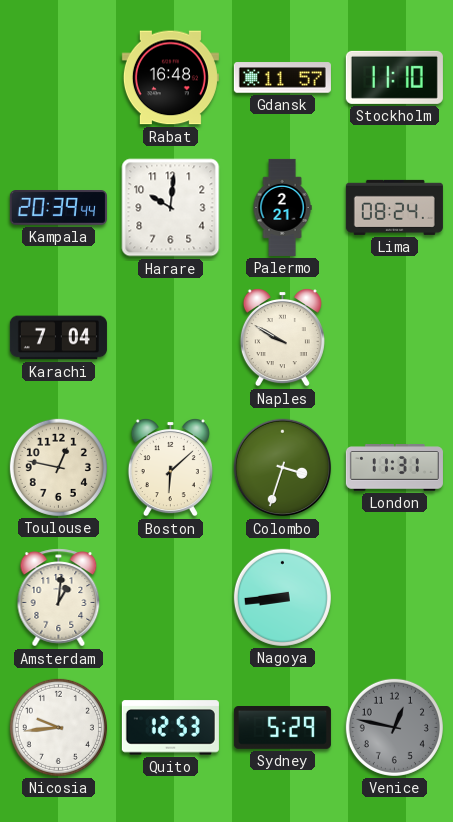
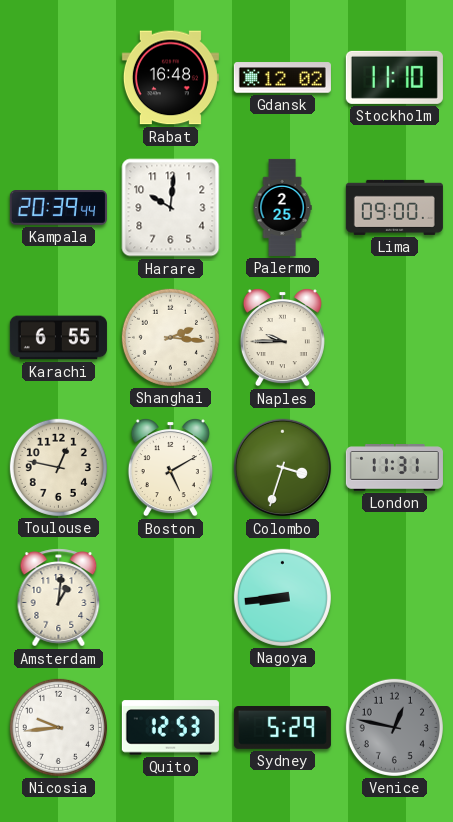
Gdansk: 11:57 -> 12:02 (282, 78)
Palermo: 2:21 -> 2:25 (282, 207)
Lima: 08:24 -> 09:00 (394, 207)
Karachi: 7:04 -> 6:55 (58, 338)
Shanghai: none -> 2:16 (170, 337)
Naples: 9:50 -> 9:45 (282, 338)
Boston: 6:08 -> 5:10 (170, 468)
